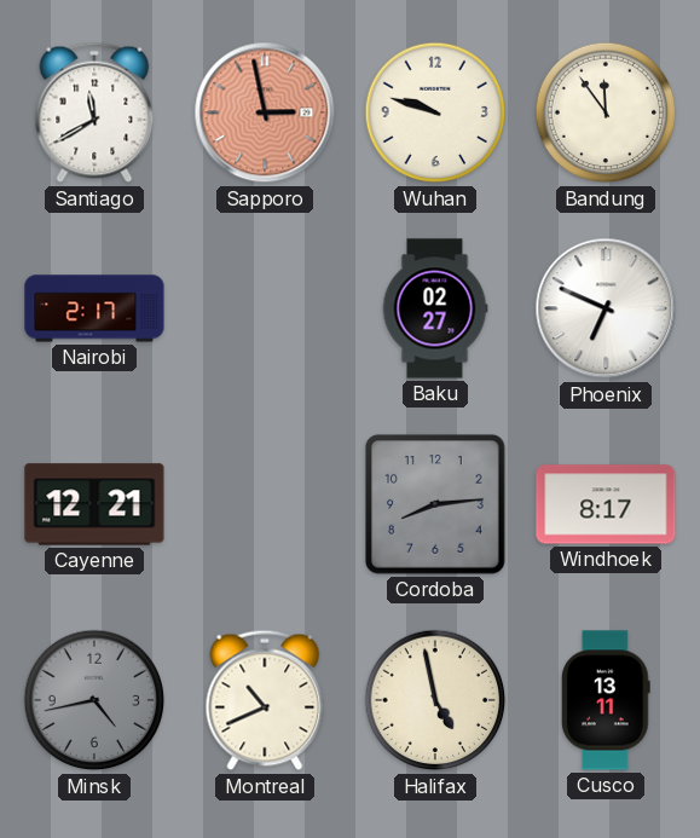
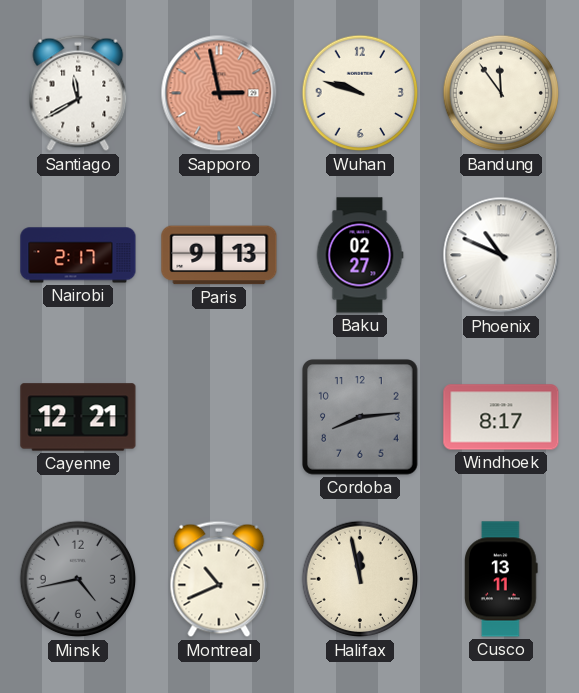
Paris: none -> 9:13 (219, 255)
Phoenix: 6:49 -> 10:49 (501, 255)
Halifax: 4:58 -> 11:58 (360, 579)
